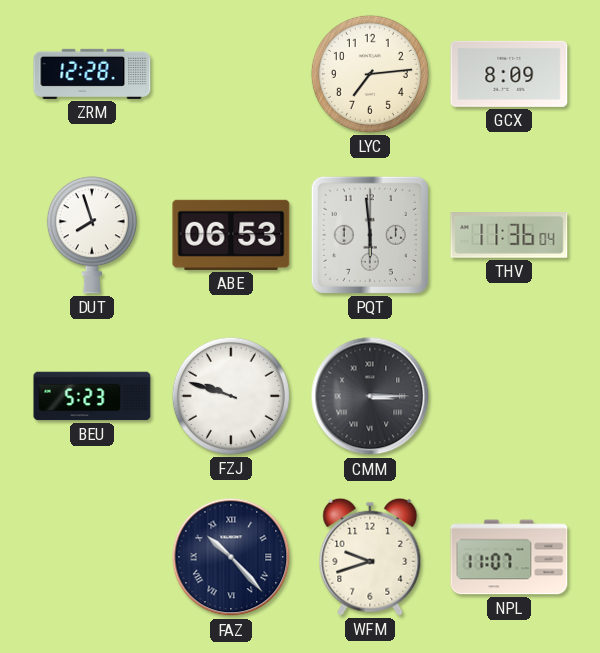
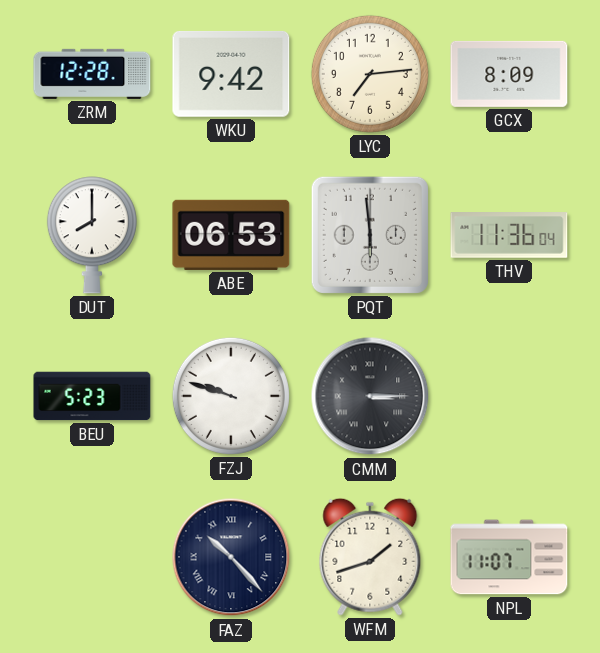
WKU: none -> 9:42 (231, 74)
DUT: 7:57 -> 8:00 (92, 235)
WFM: 9:42 -> 1:42 (370, 557)
